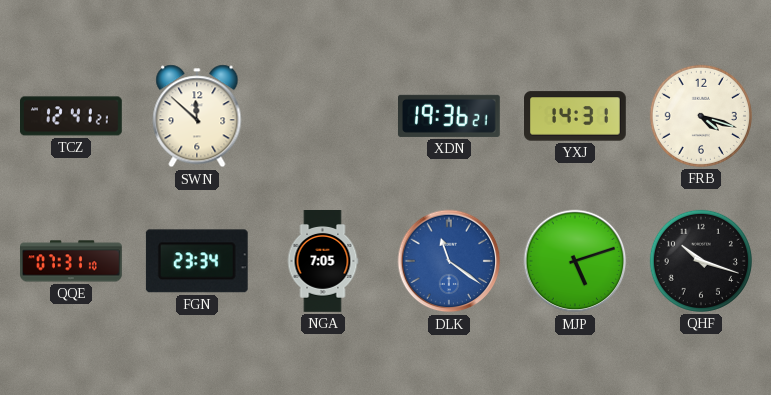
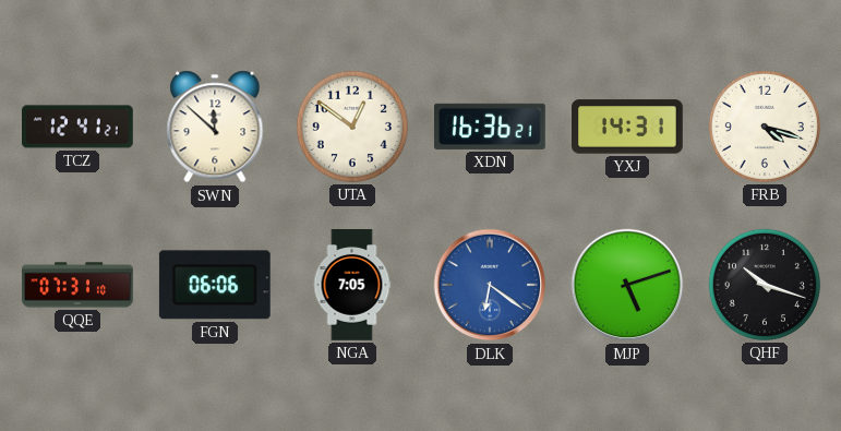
UTA: none -> 12:51 (352, 127)
XDN: 19:36 -> 16:36 (491, 127)
FGN: 23:34 -> 06:06 (215, 285)
DLK: 11:21 -> 6:21 (490, 285)
